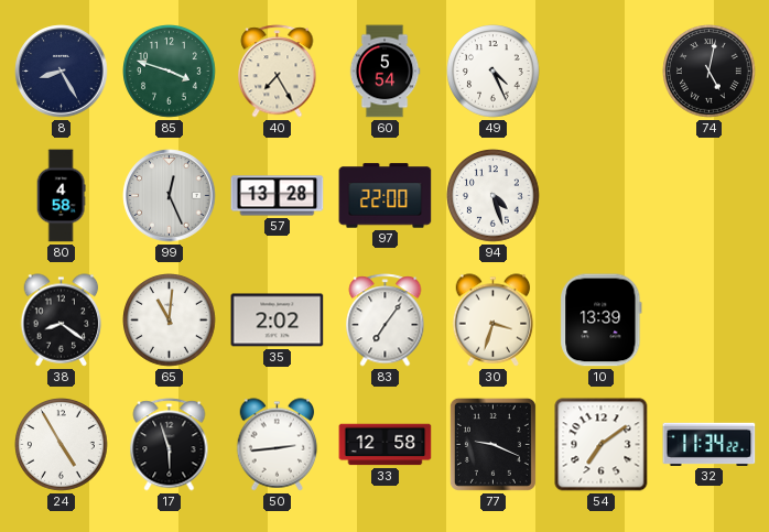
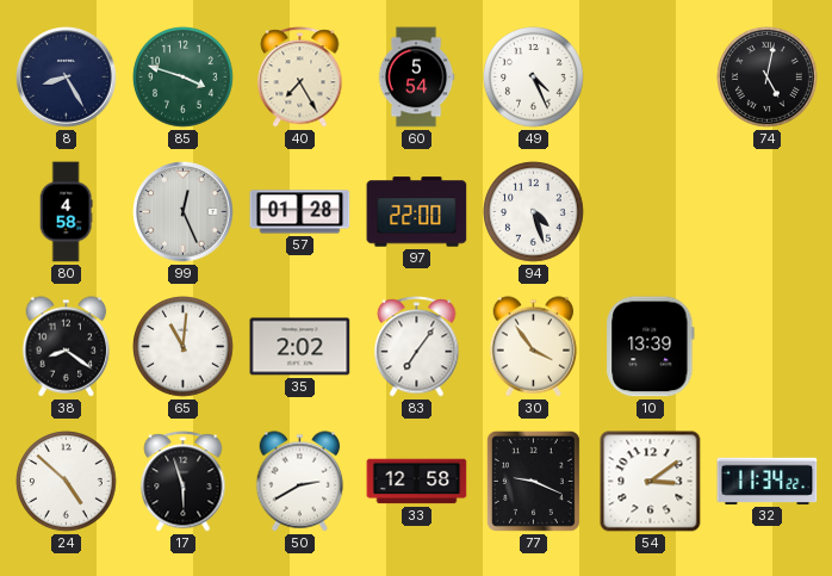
57: 13:28 -> 01:28 (300, 212)
30: 3:33 -> 3:54 (534, 347)
24: 4:55 -> 4:52 (67, 482)
50: 2:44 -> 2:40 (300, 482)
54: 7:09 -> 3:09 (651, 482)
